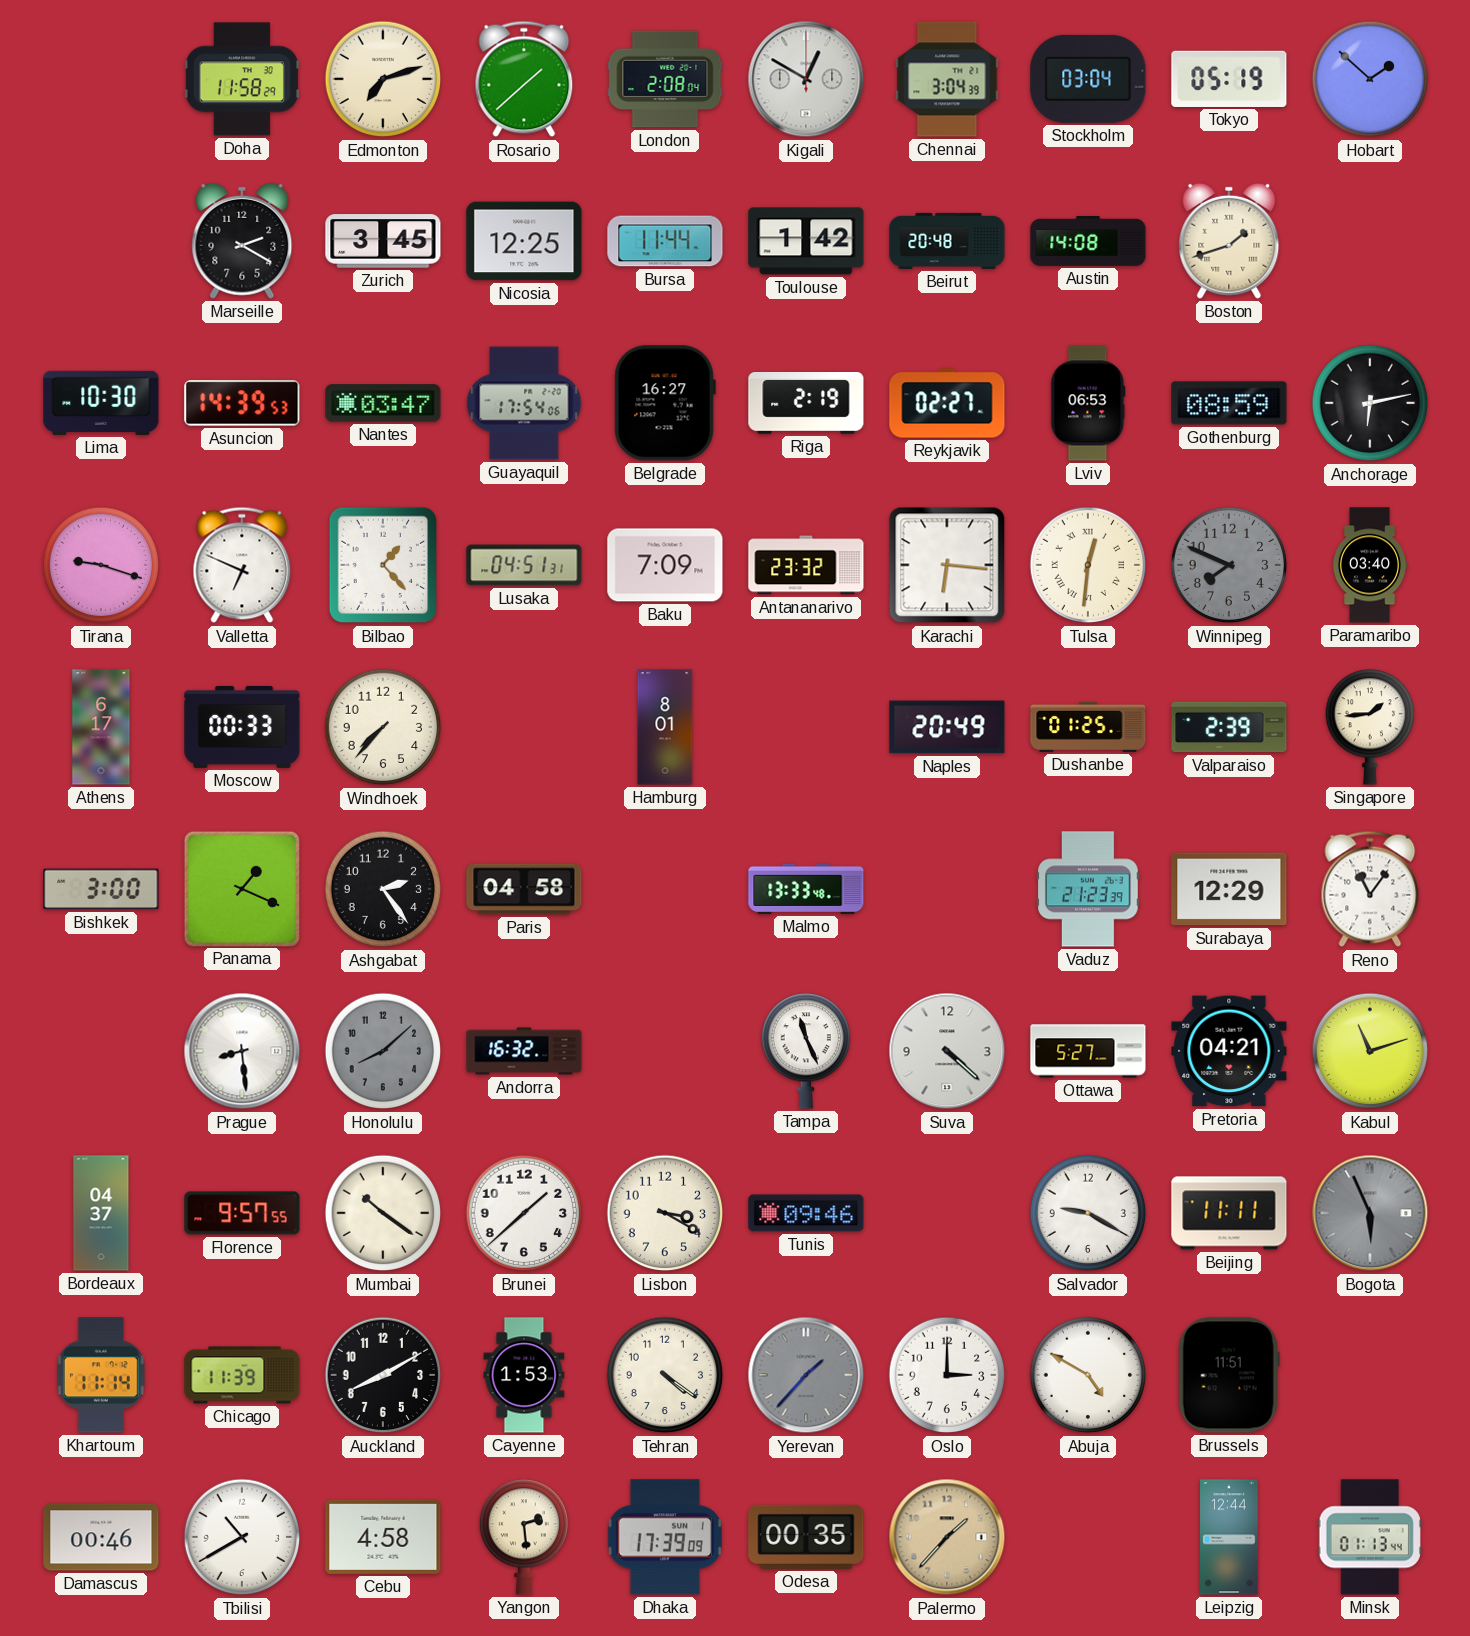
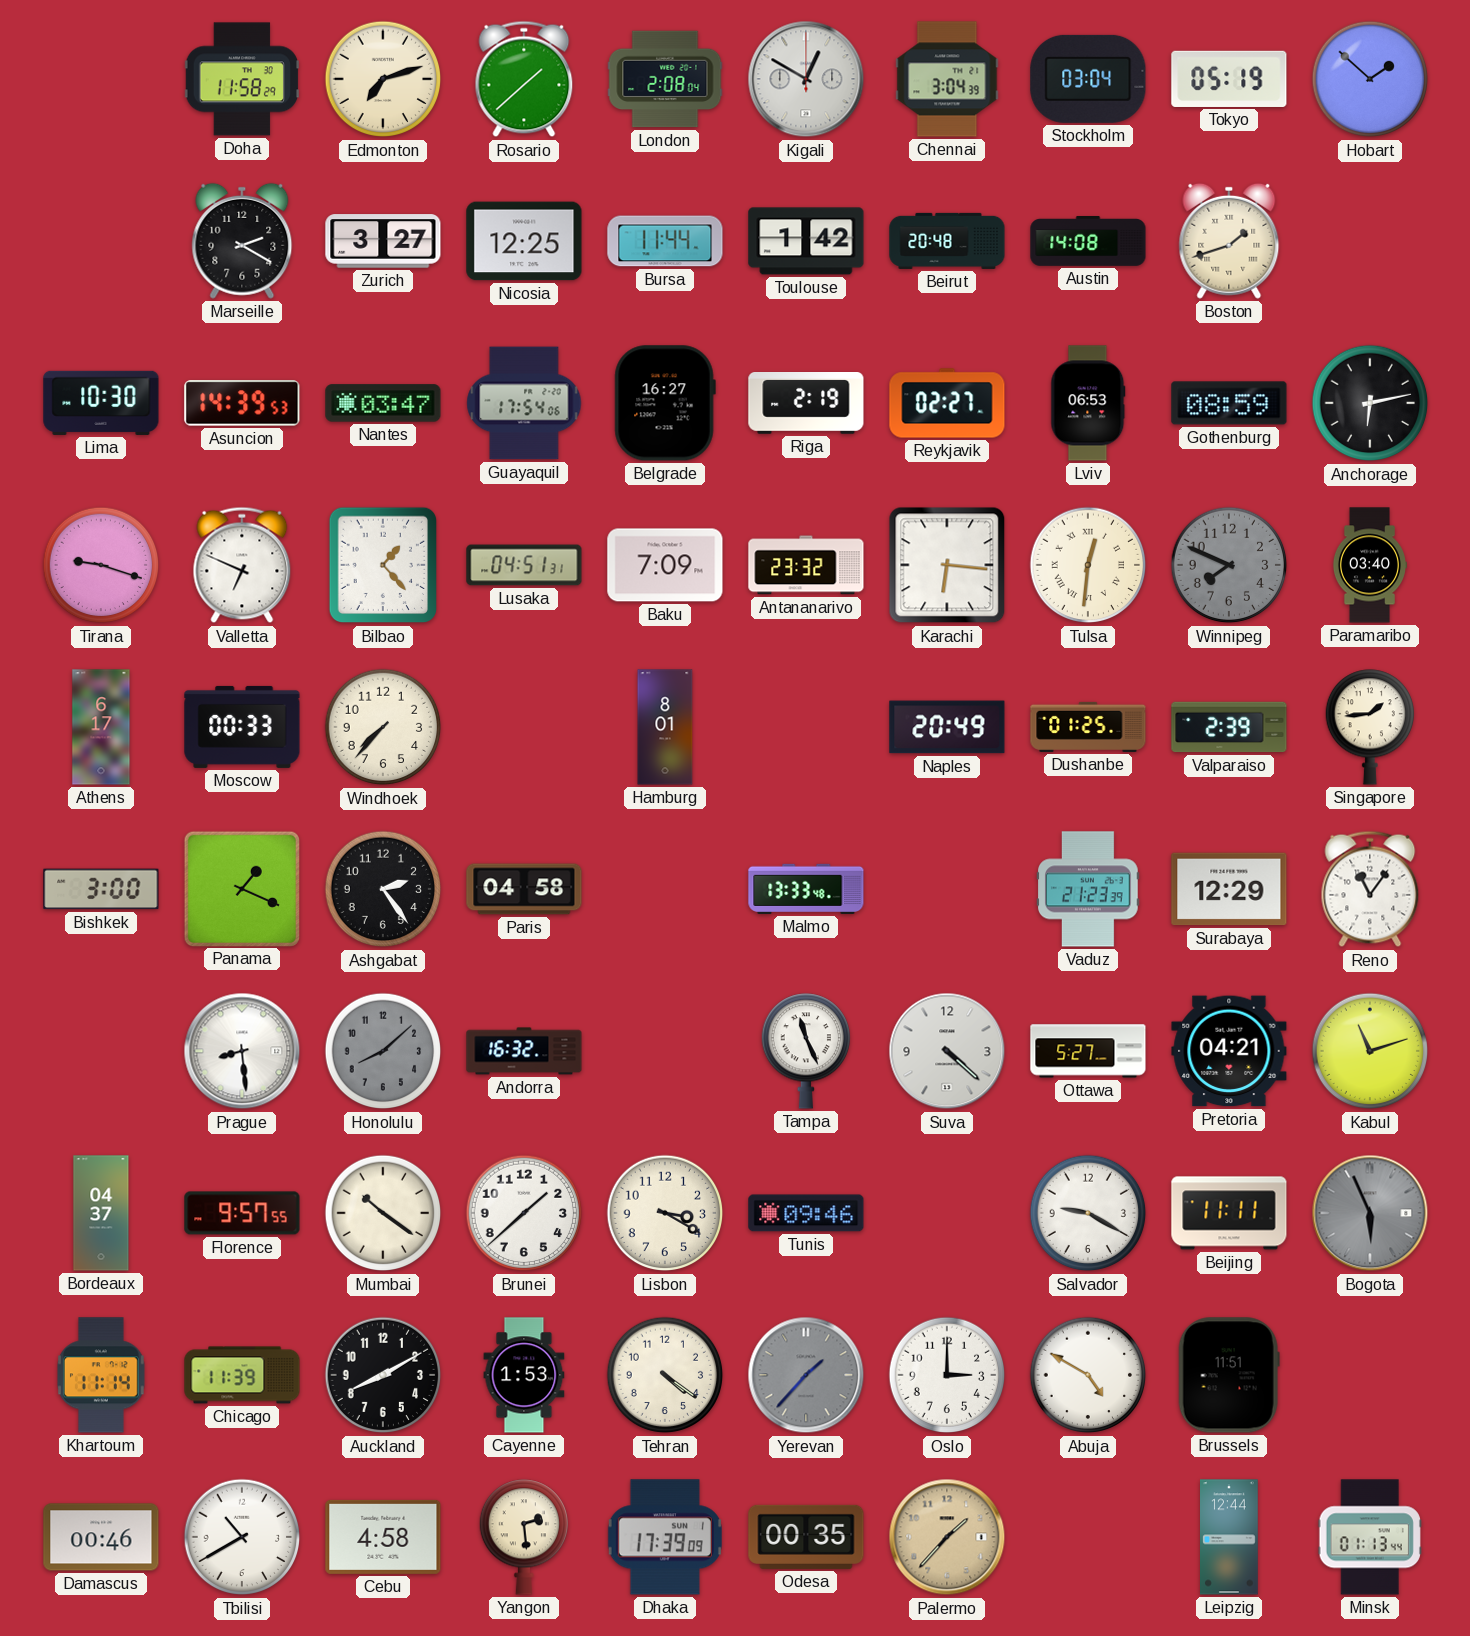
Zurich: 3:45 -> 3:27 (383, 241)
